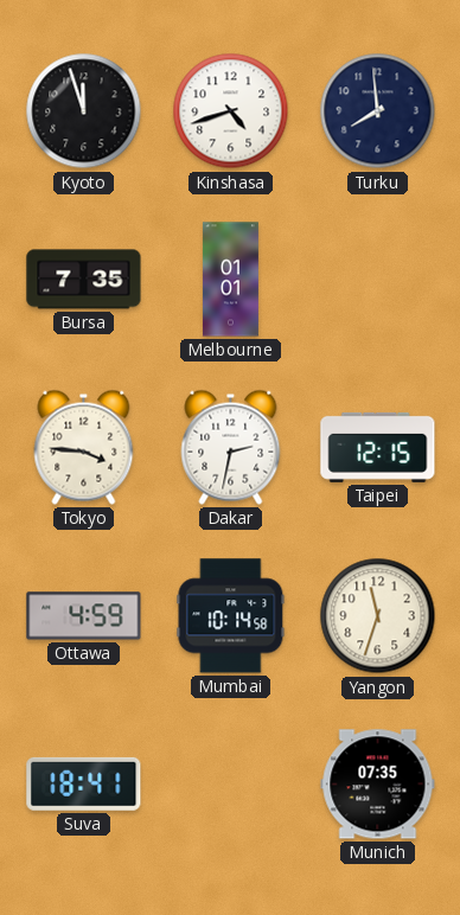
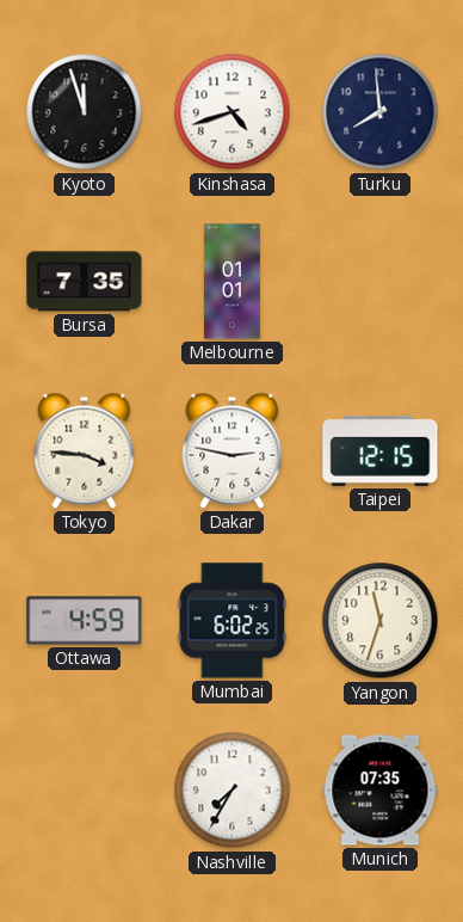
Dakar: 2:32 -> 2:47 (233, 450)
Mumbai: 10:14 -> 6:02 (233, 621)
Suva: 18:41 -> none (84, 783)
Nashville: none -> 7:35 (233, 791)
